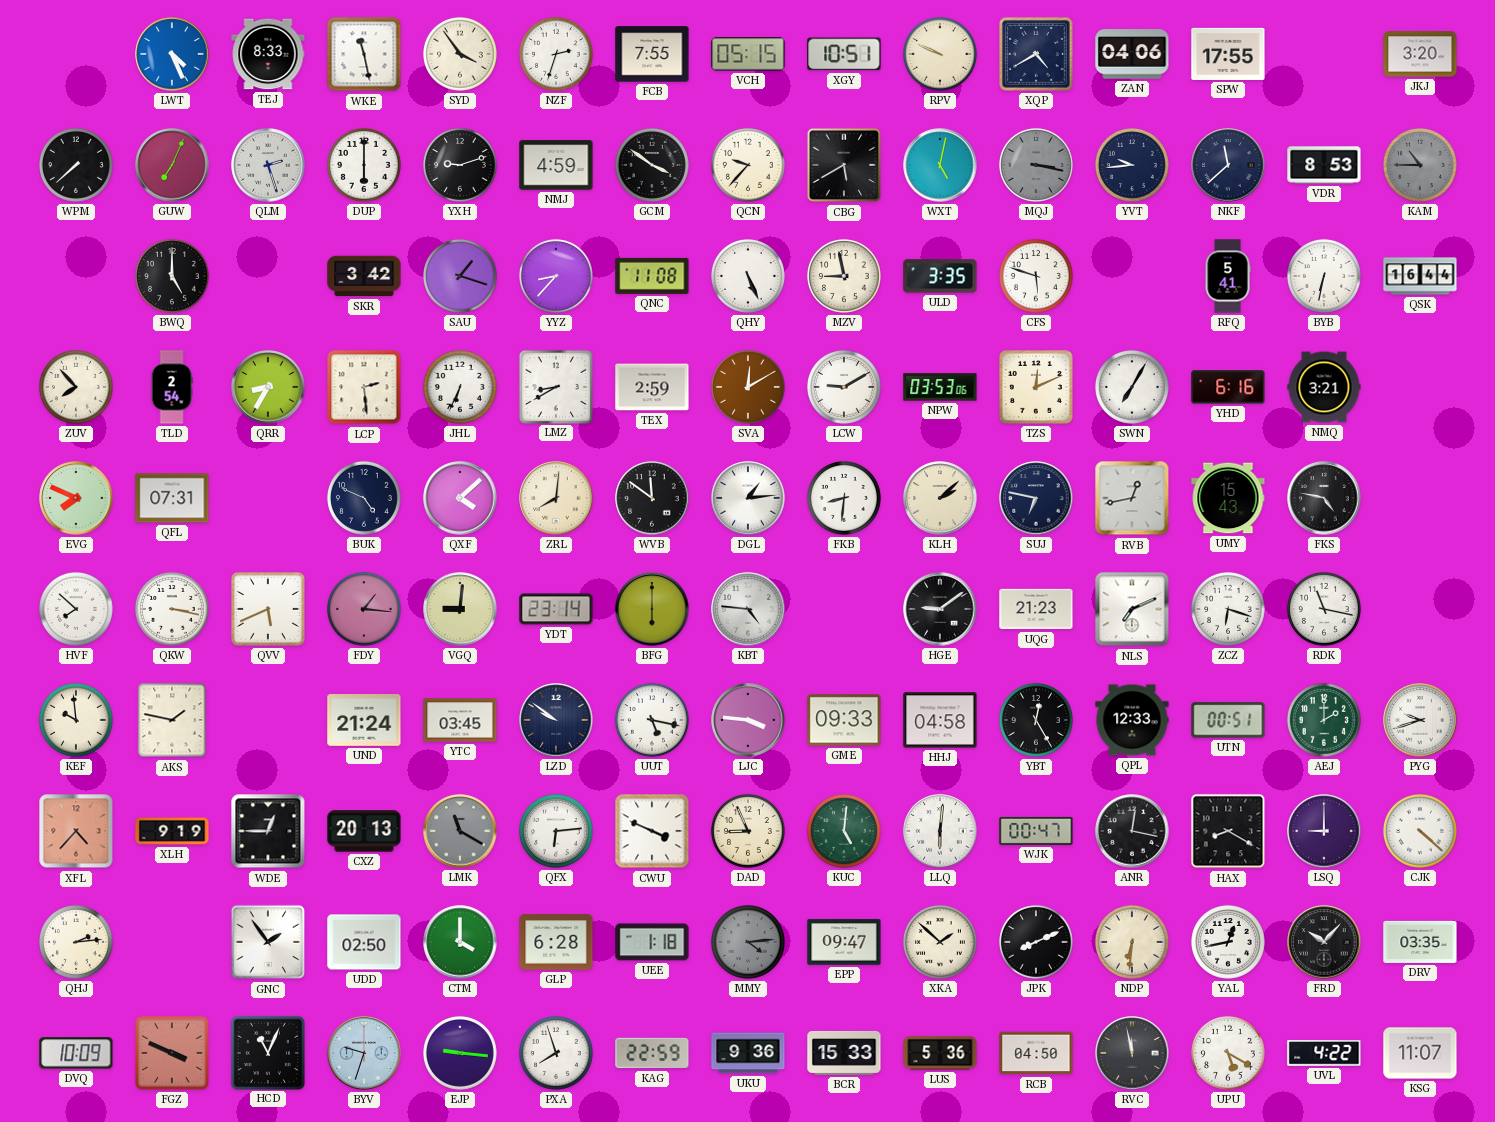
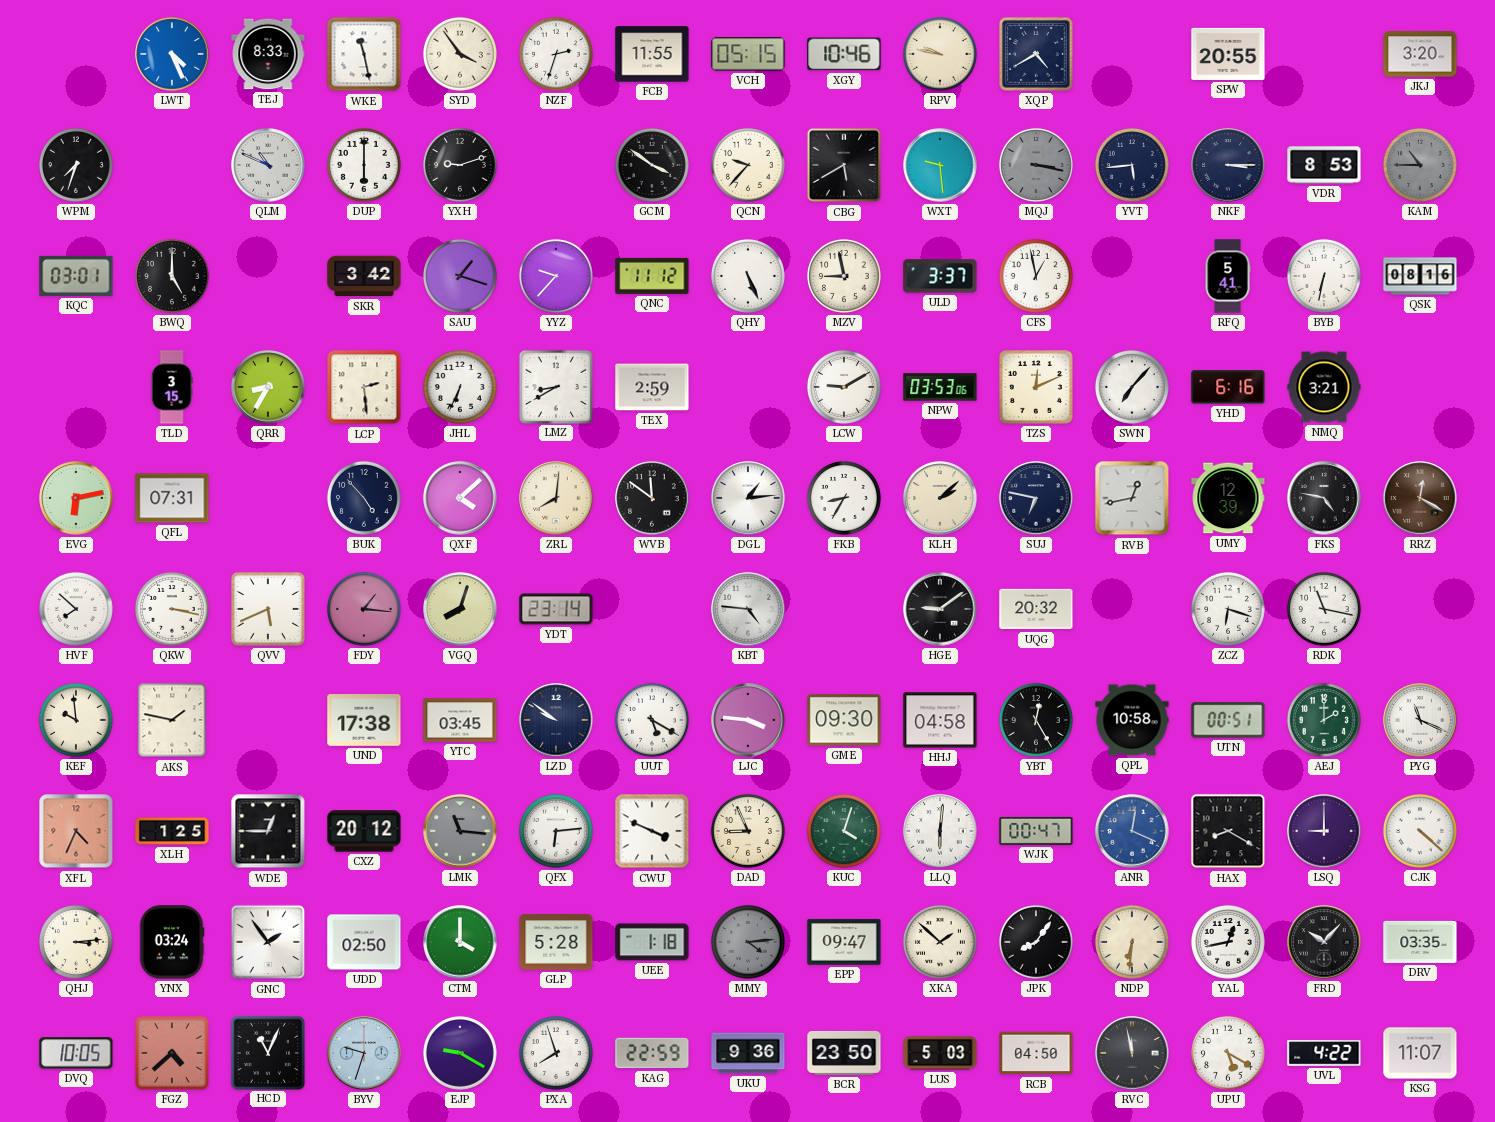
FCB: 7:55 -> 11:55 (652, 54)
XGY: 10:51 -> 10:46 (844, 54)
RPV: 9:49 -> 9:47 (940, 54)
ZAN: 04:06 -> none (1132, 54)
SPW: 17:55 -> 20:55 (1228, 54)
WPM: 7:38 -> 7:33 (76, 165)
GUW: 7:04 -> none (172, 165)
QLM: 2:27 -> 10:49 (268, 165)
NMJ: 4:59 -> none (556, 165)
WXT: 5:02 -> 9:29 (940, 165)
YVT: 9:44 -> 5:44 (1132, 165)
NKF: 11:38 -> 3:15 (1228, 165)
KQC: none -> 03:01 (76, 276)
YYZ: 8:37 -> 9:37 (556, 276)
QNC: 11:08 -> 11:12 (652, 276)
ULD: 3:35 -> 3:37 (940, 276)
CFS: 5:48 -> 12:58 (1036, 276)
QSK: 16:44 -> 08:16 (1420, 276)
ZUV: 7:53 -> none (76, 387)
TLD: 2:54 -> 3:15 (172, 387)
SVA: 12:10 -> none (748, 387)
SWN: 7:05 -> 7:07 (1132, 387)
EVG: 7:49 -> 6:13 (76, 498)
BUK: 4:49 -> 4:53 (364, 498)
FKB: 8:31 -> 8:35 (844, 498)
UMY: 15:43 -> 12:39 (1228, 498)
RRZ: none -> 12:20 (1420, 498)
VGQ: 9:01 -> 8:03 (460, 609)
BFG: 6:00 -> none (652, 609)
UQG: 21:23 -> 20:32 (1036, 609)
NLS: 7:11 -> none (1132, 609)
UND: 21:24 -> 17:38 (364, 720)
UUT: 5:17 -> 5:20 (652, 720)
GME: 09:33 -> 09:30 (844, 720)
QPL: 12:33 -> 10:58 (1132, 720)
PYG: 9:42 -> 11:19 (1420, 720)
XFL: 4:37 -> 4:34 (76, 831)
XLH: 9:19 -> 1:25 (172, 831)
CXZ: 20:13 -> 20:12 (364, 831)
LMK: 11:20 -> 11:16 (460, 831)
KUC: 5:01 -> 4:03 (844, 831)
ANR: 12:17 -> 12:19 (1132, 831)
ANR dial: black -> blue (1132, 831)
QHJ: 2:14 -> 3:14 (76, 942)
YNX: none -> 03:24 (172, 942)
GLP: 6:28 -> 5:28 (556, 942)
JPK: 8:11 -> 8:06 (1036, 942)
DVQ: 10:09 -> 10:05 (76, 1053)
FGZ: 3:49 -> 4:38 (173, 1054)
EJP: 9:16 -> 9:20 (460, 1053)
BCR: 15:33 -> 23:50 (844, 1053)
LUS: 5:36 -> 5:03 (940, 1053)
